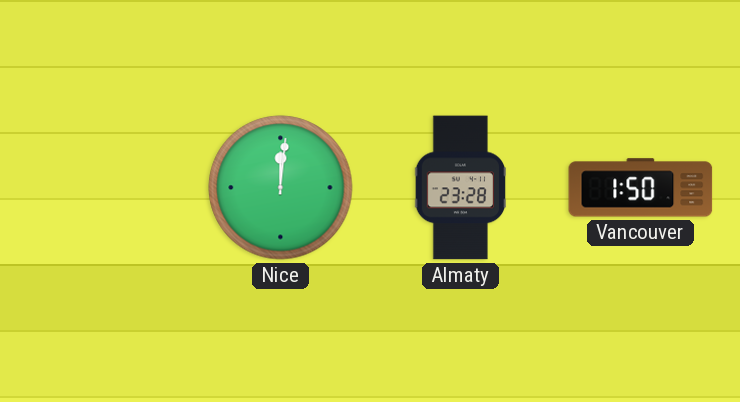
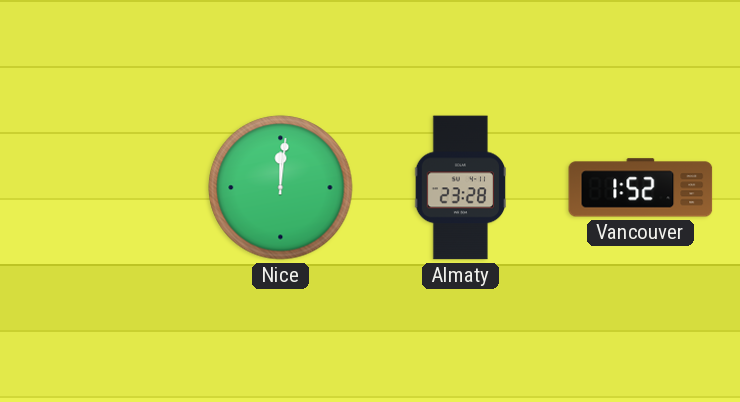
Vancouver: 1:50 -> 1:52 (641, 188)
